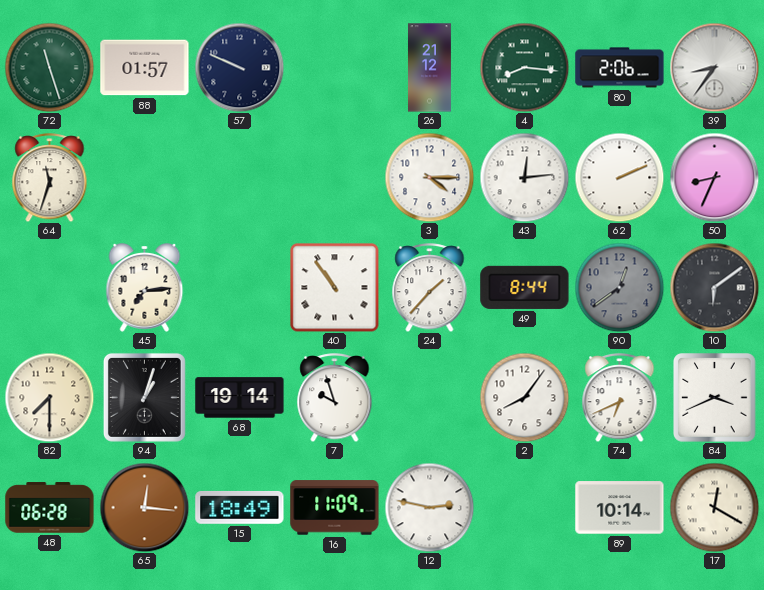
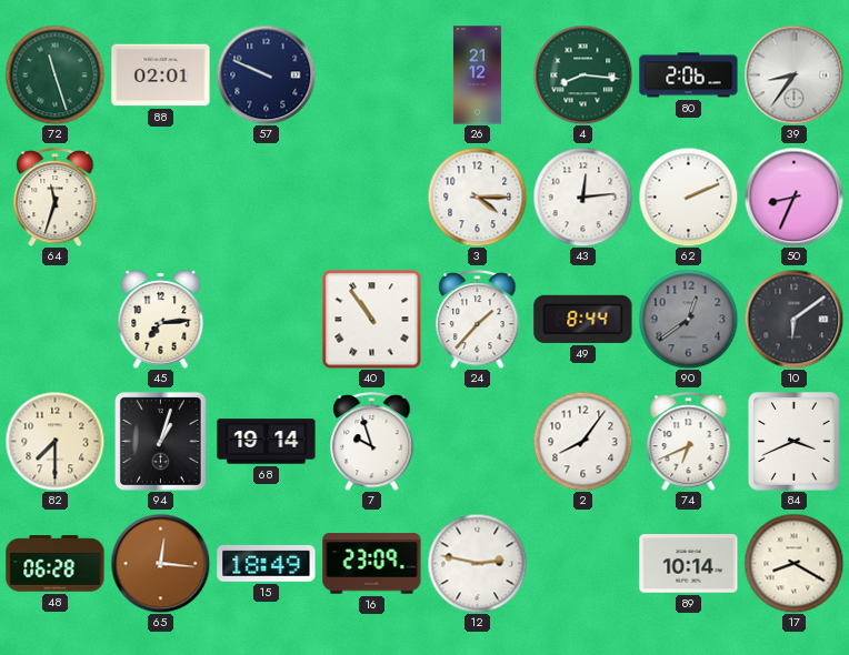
88: 01:57 -> 02:01 (161, 75)
16: 11:09 -> 23:09 (372, 564)
17: 12:20 -> 8:20 (793, 563)
